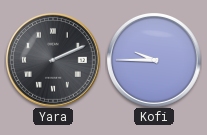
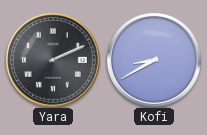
Kofi: 9:45 -> 8:40 (154, 60)
